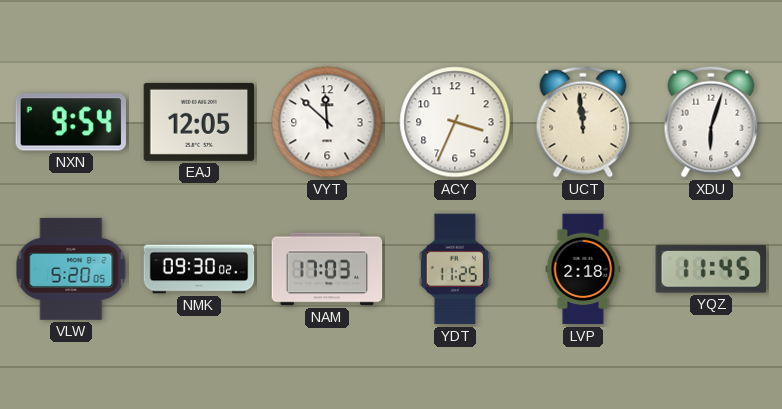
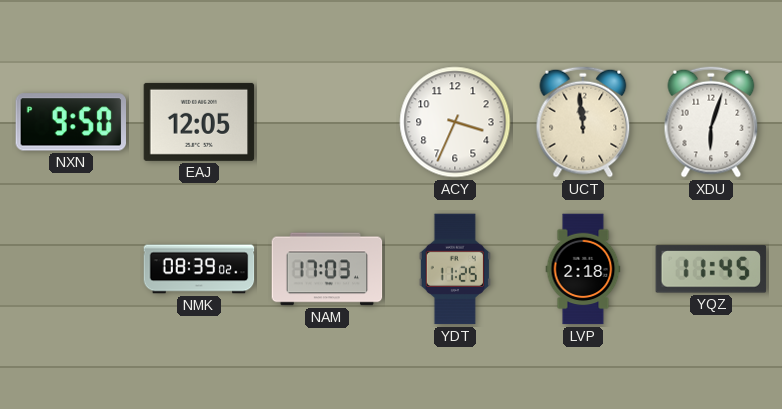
NXN: 9:54 -> 9:50 (71, 122)
VYT: 11:52 -> none (327, 122)
VLW: 5:20 -> none (71, 269)
NMK: 09:30 -> 08:39 (199, 269)
